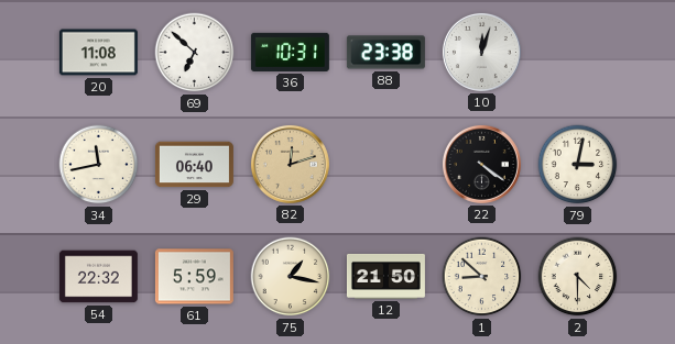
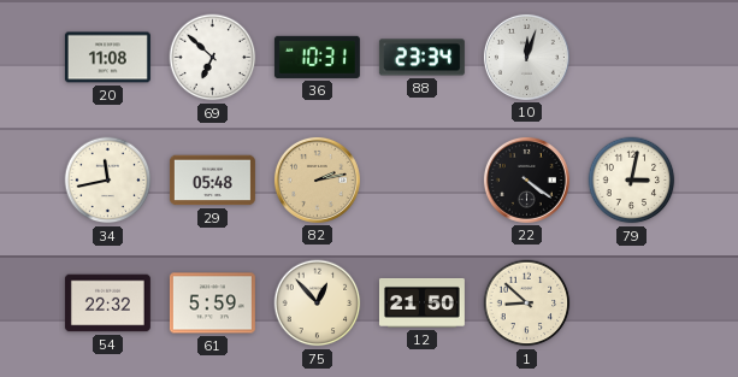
88: 23:38 -> 23:34 (421, 58)
29: 06:40 -> 05:48 (212, 181)
82: 12:12 -> 2:13 (317, 179)
75: 1:17 -> 12:53 (318, 304)
2: 4:30 -> none (578, 277)
